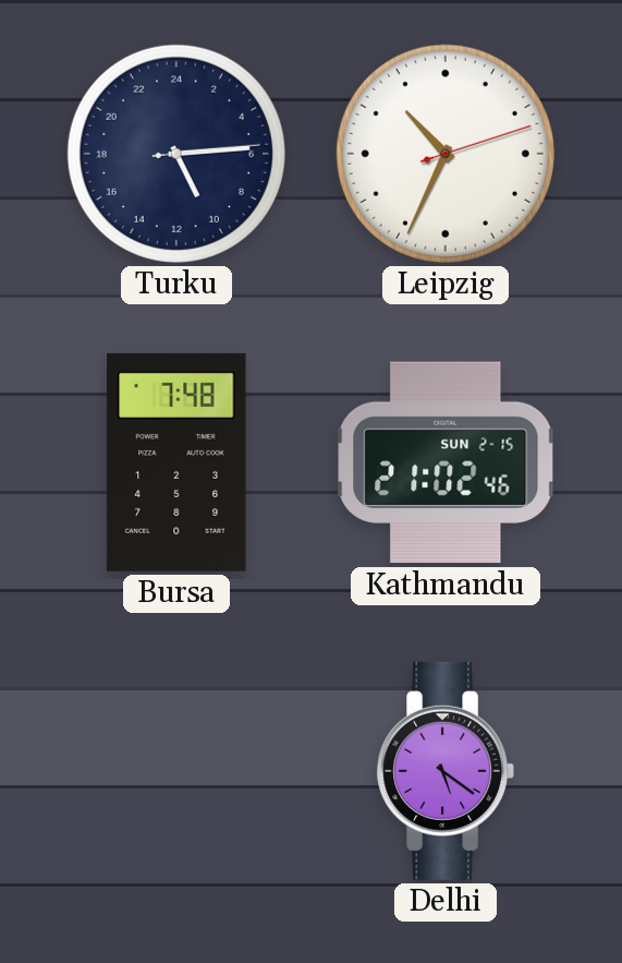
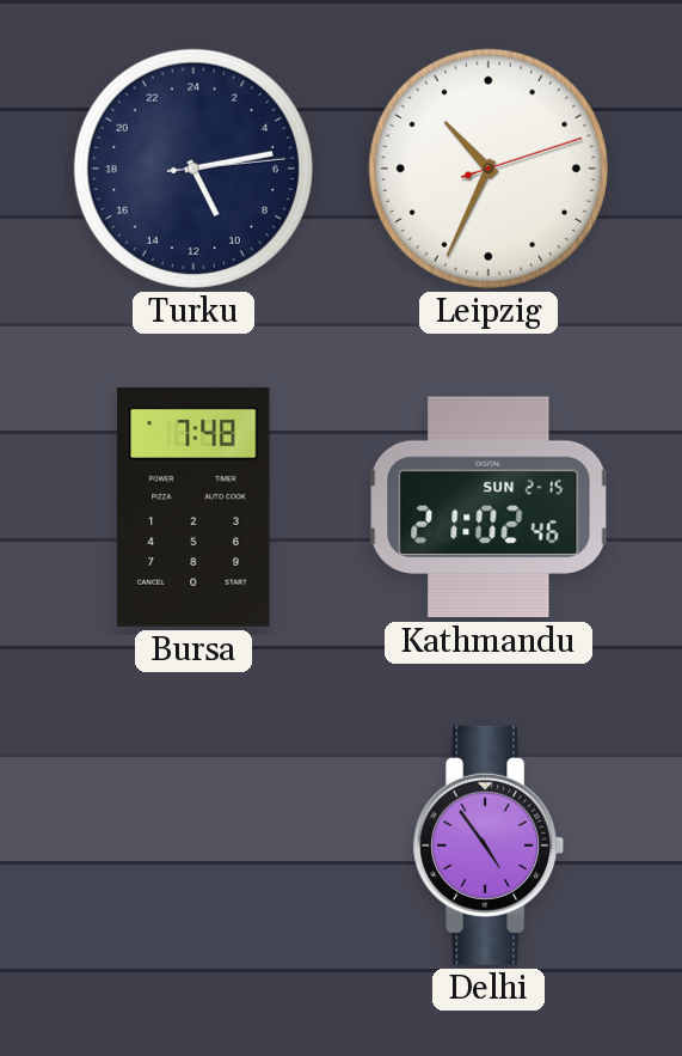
Turku: 10:14 -> 10:13 (193, 169)
Delhi: 5:21 -> 4:54 (489, 846)
